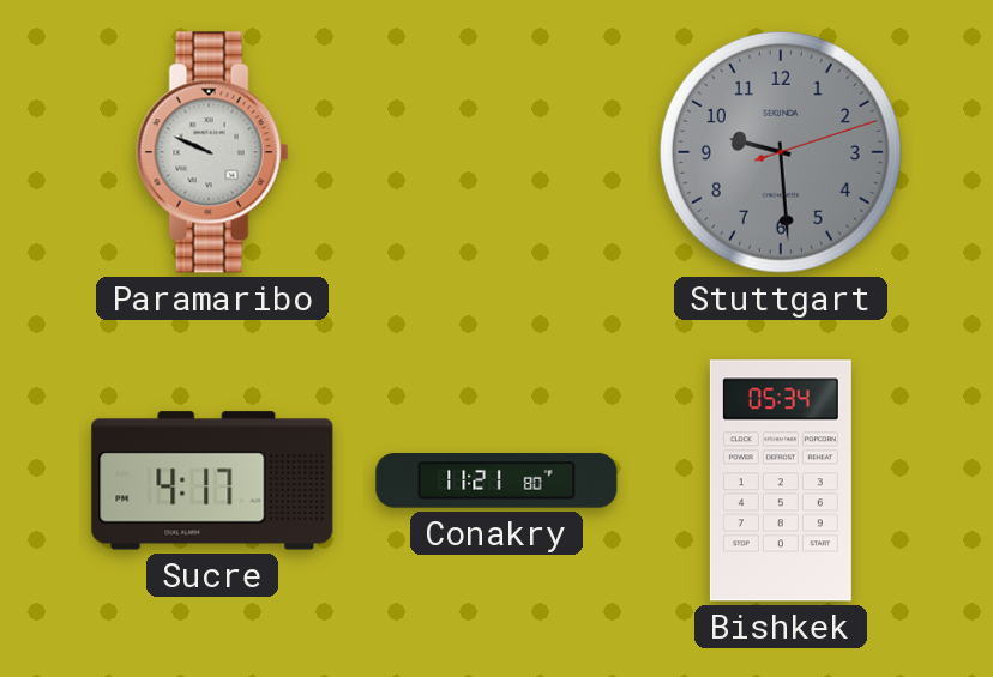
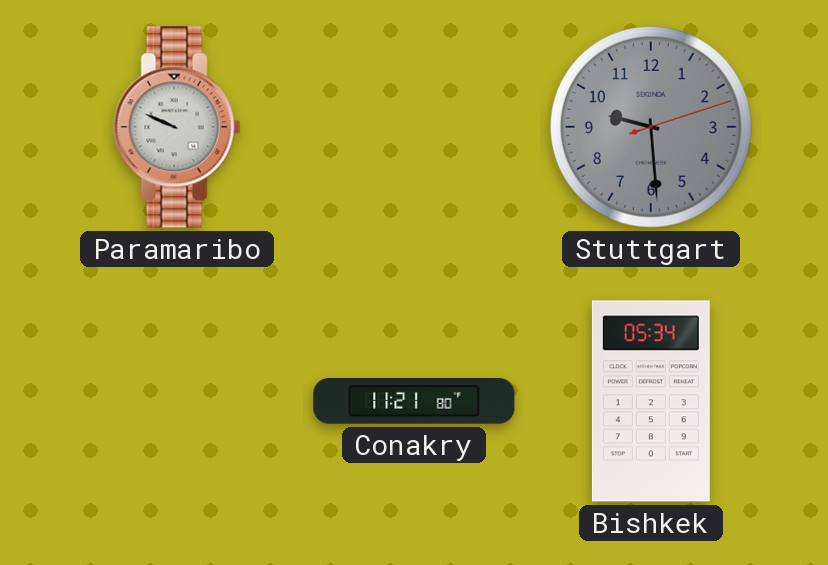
Sucre: 4:17 -> none (212, 480)
